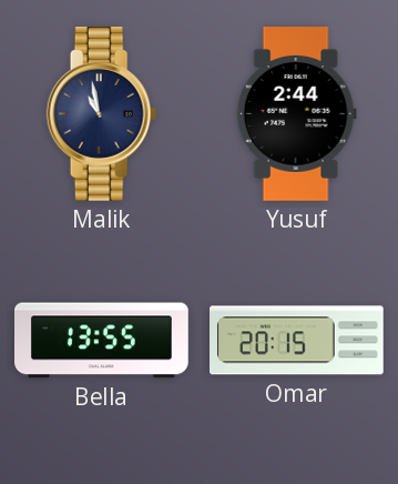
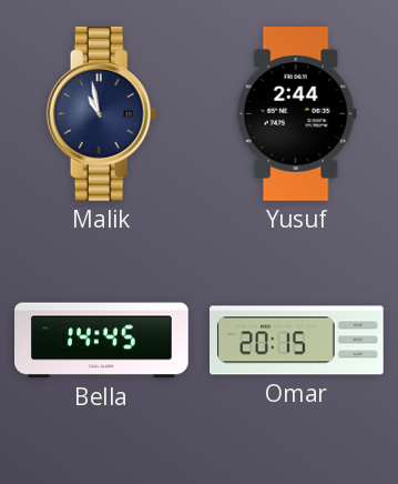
Bella: 13:55 -> 14:45 (102, 341)
